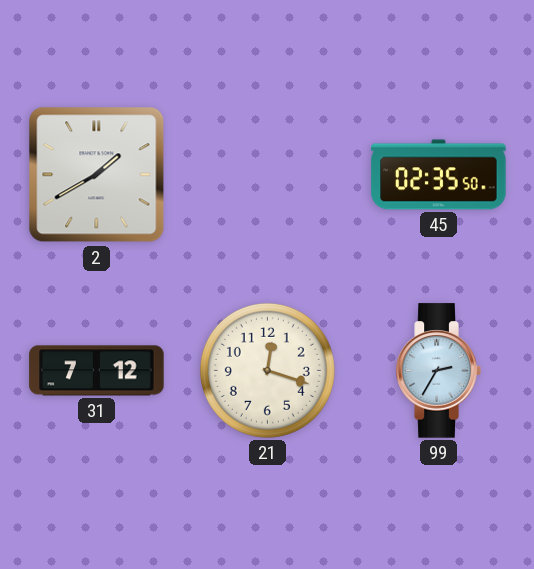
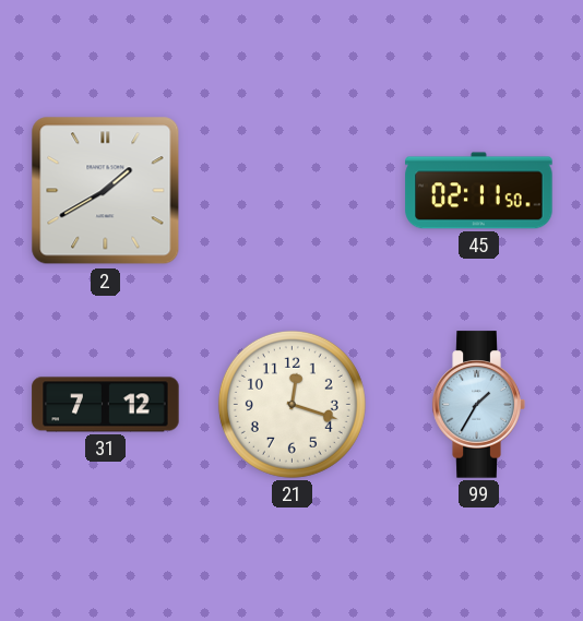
45: 02:35 -> 02:11 (479, 191)
99: 2:35 -> 1:35 (478, 405)
